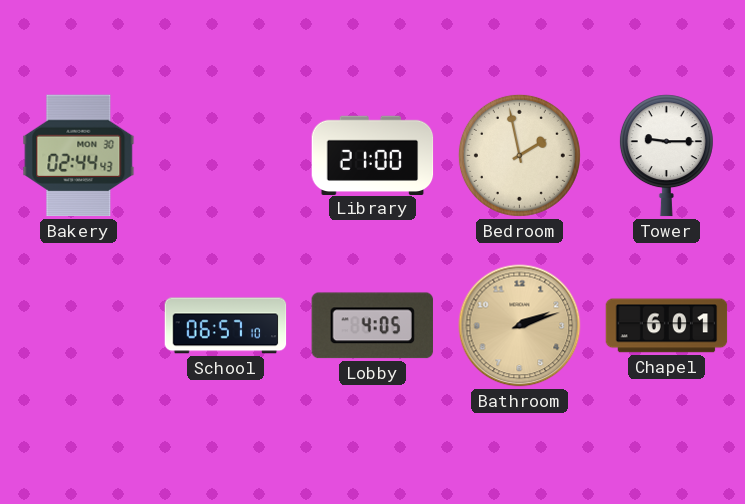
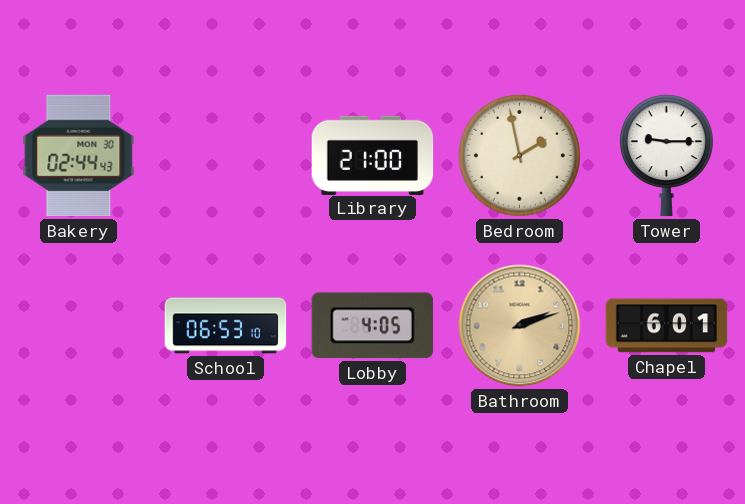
School: 06:57 -> 06:53 (226, 326)
